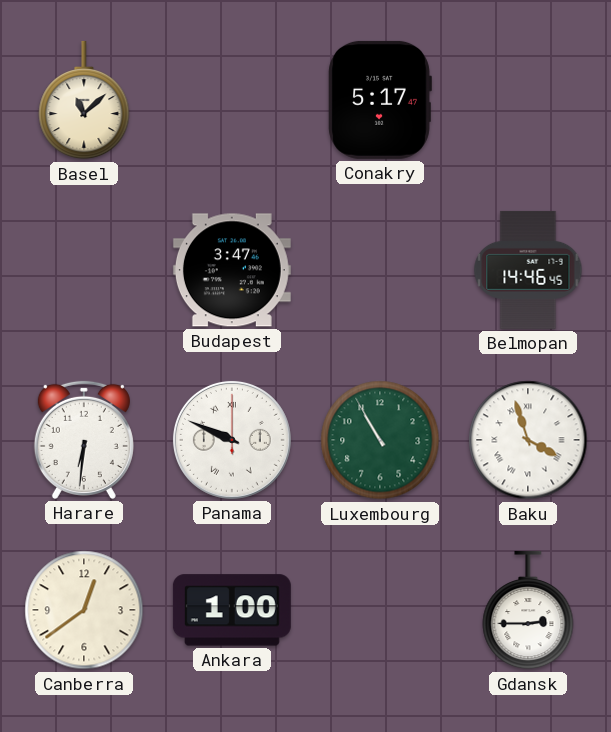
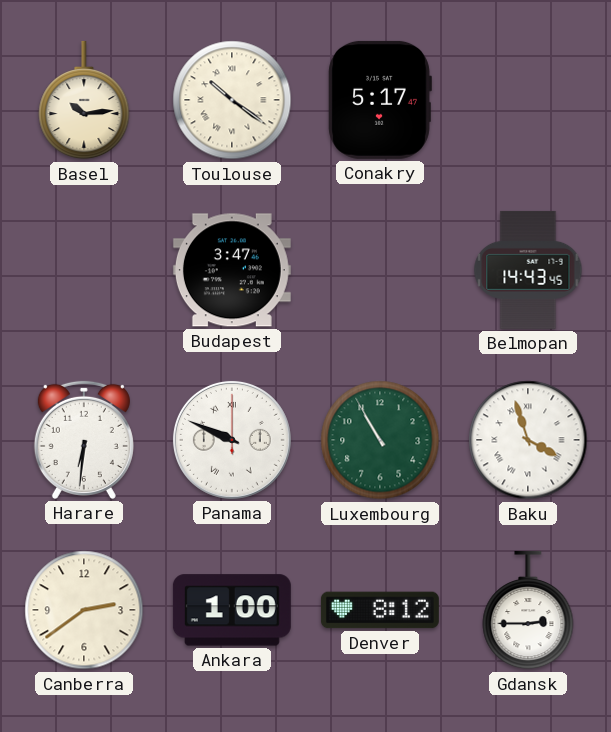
Basel: 11:08 -> 10:14 (84, 100)
Toulouse: none -> 10:21 (232, 100)
Belmopan: 14:46 -> 14:43 (528, 270)
Canberra: 12:39 -> 2:39 (84, 610)
Denver: none -> 8:12 (380, 610)
